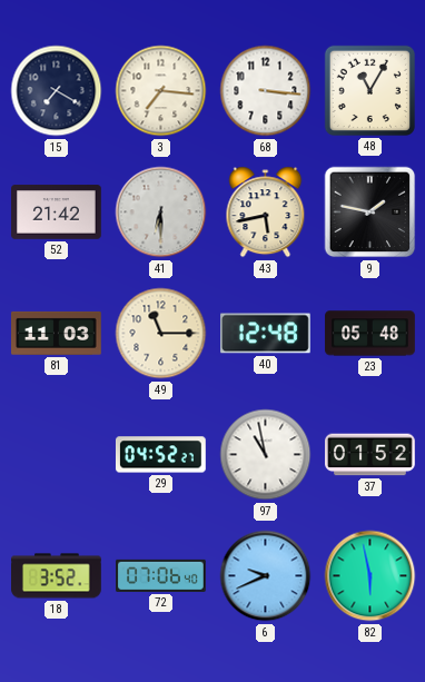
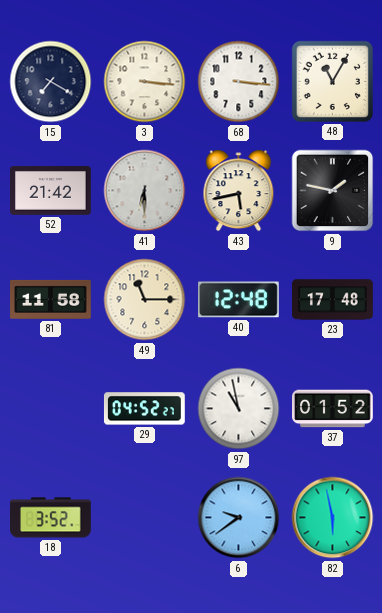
3: 7:16 -> 3:16 (145, 82)
81: 11:03 -> 11:58 (51, 299)
23: 05:48 -> 17:48 (333, 300)
72: 07:06 -> none (161, 575)
6: 9:41 -> 9:39 (239, 518)
